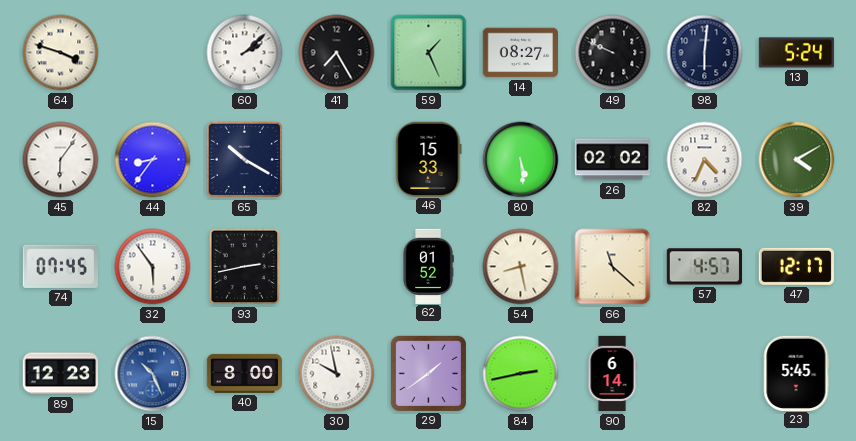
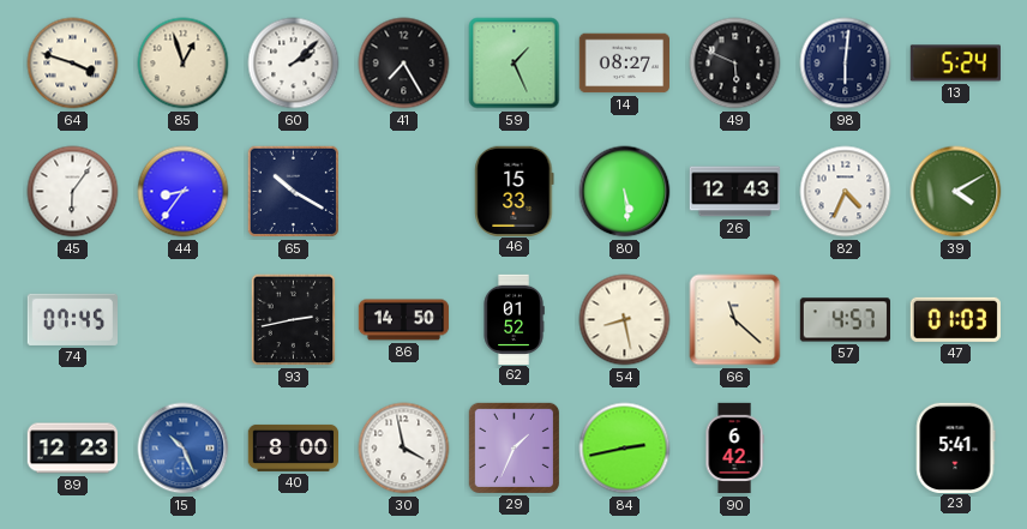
85: none -> 12:57 (184, 64)
49: 9:49 -> 5:49 (735, 64)
26: 02:02 -> 12:43 (734, 192)
32: 5:54 -> none (153, 267)
86: none -> 14:50 (404, 320)
47: 12:17 -> 01:03 (955, 319)
30: 9:58 -> 3:58 (404, 449)
29: 1:39 -> 1:34 (513, 447)
90: 6:14 -> 6:42 (734, 449)
23: 5:45 -> 5:41 (956, 447)
